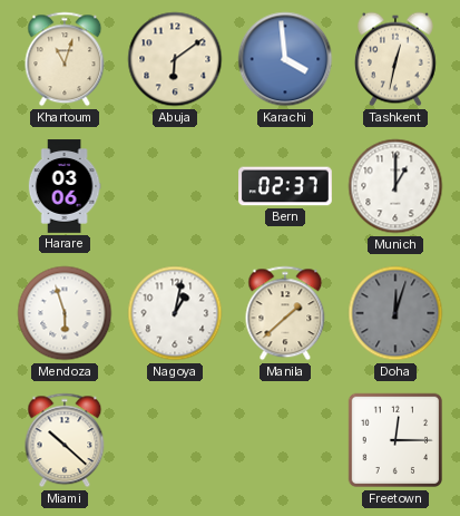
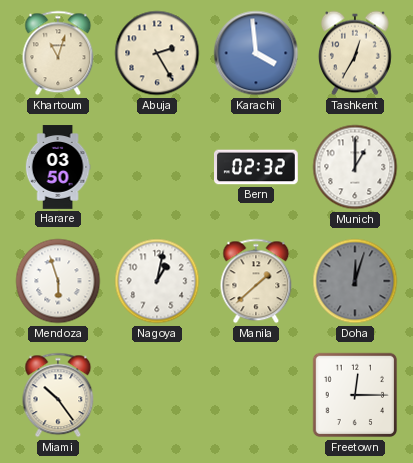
Abuja: 6:09 -> 2:25 (157, 53)
Tashkent: 12:32 -> 12:35 (355, 53)
Harare: 03:06 -> 03:50 (58, 167)
Bern: 02:37 -> 02:32 (257, 167)
Miami: 10:22 -> 10:24 (58, 395)
